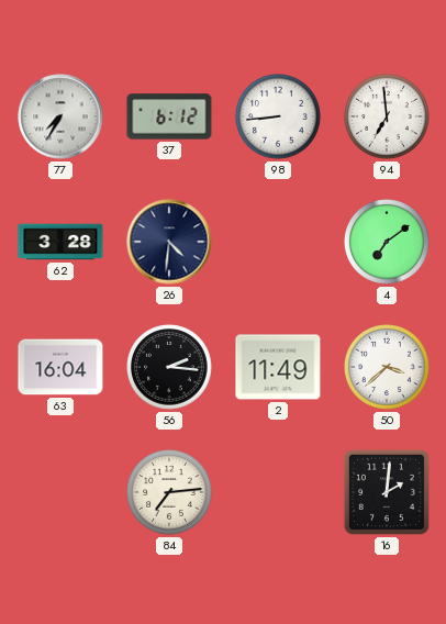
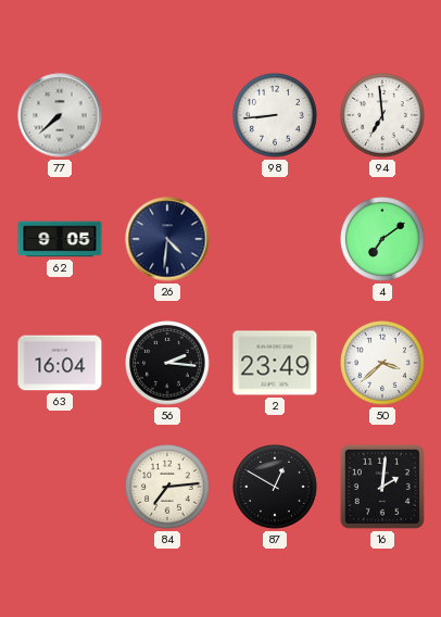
77: 7:35 -> 7:38 (60, 115)
37: 6:12 -> none (169, 116)
62: 3:28 -> 9:05 (60, 239)
2: 11:49 -> 23:49 (275, 363)
87: none -> 12:50 (275, 487)
